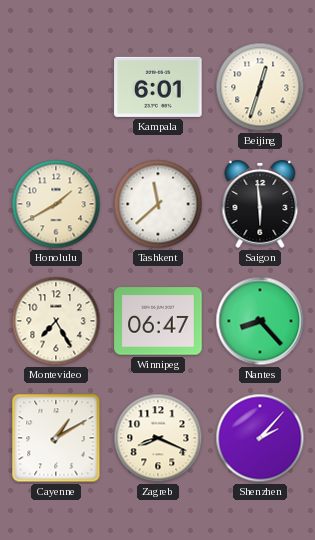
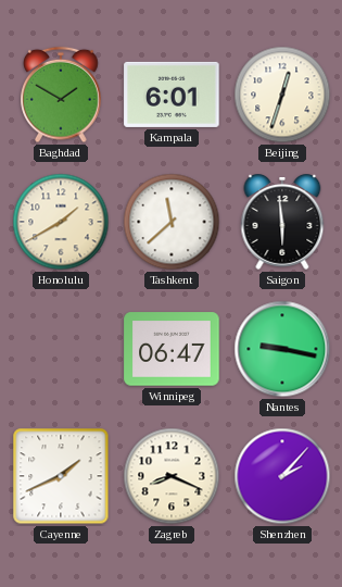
Baghdad: none -> 1:50 (61, 95)
Montevideo: 7:25 -> none (56, 321)
Nantes: 8:23 -> 9:17 (282, 349)
Cayenne: 1:10 -> 1:41 (61, 476)
